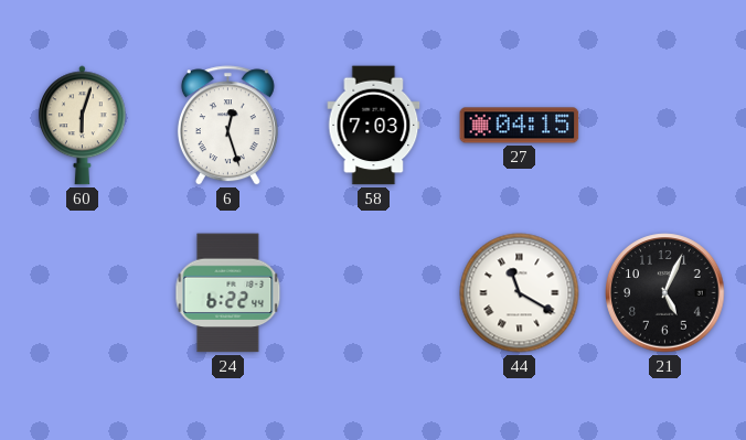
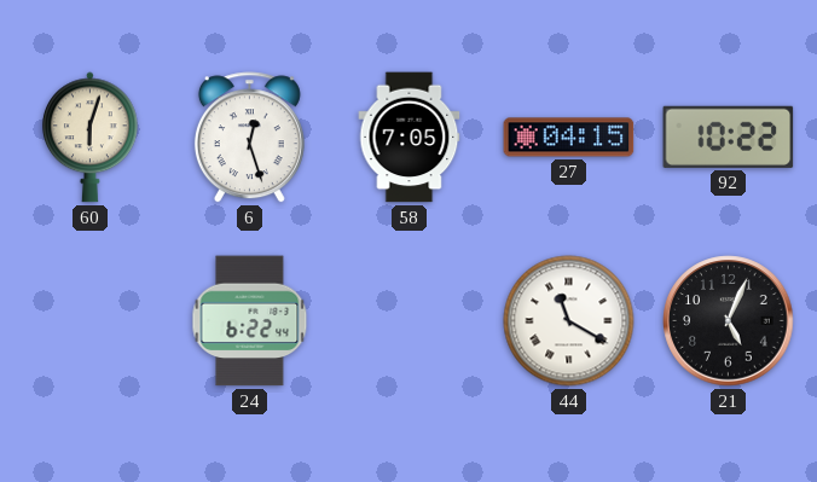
58: 7:03 -> 7:05 (410, 138)
92: none -> 10:22 (729, 137)
